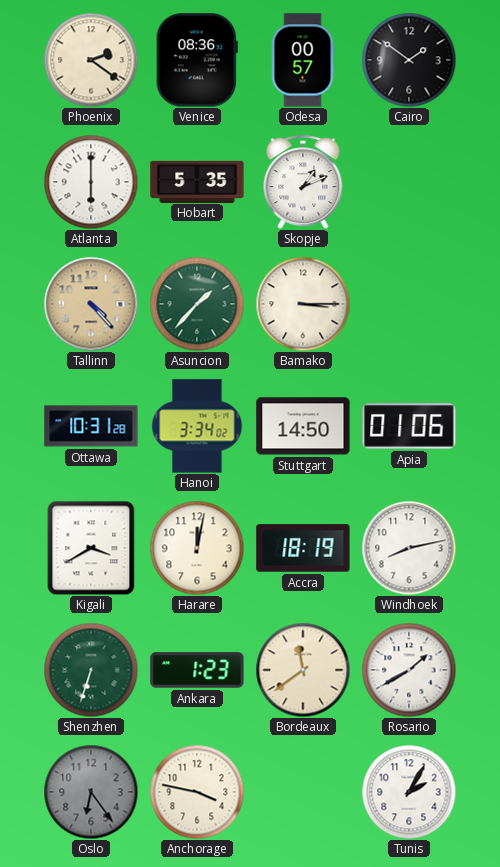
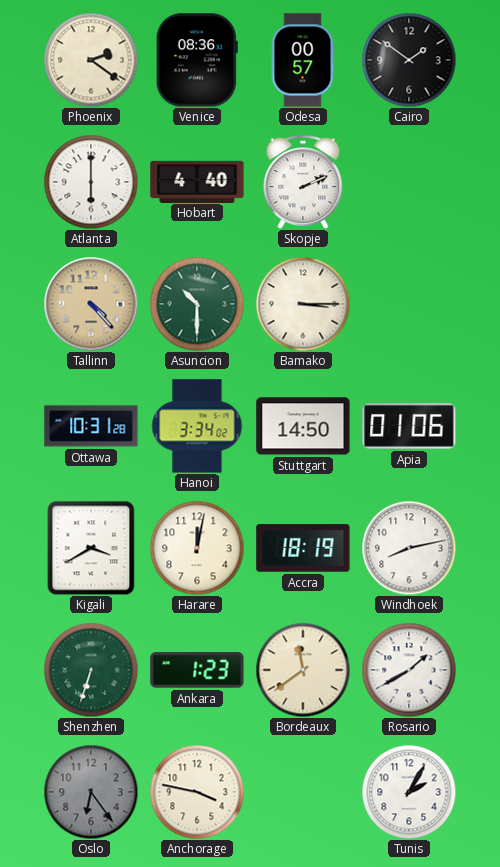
Hobart: 5:35 -> 4:40 (197, 181)
Skopje: 1:11 -> 2:11 (303, 182)
Asuncion: 1:37 -> 10:30 (197, 304)
